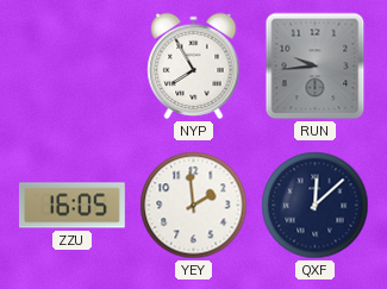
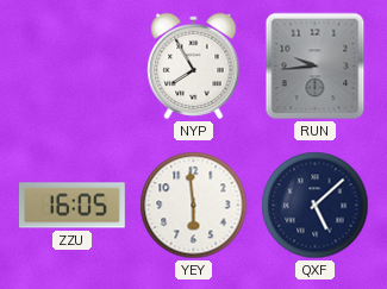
YEY: 1:59 -> 5:59 (194, 206)
QXF: 12:08 -> 5:08 (316, 206)
